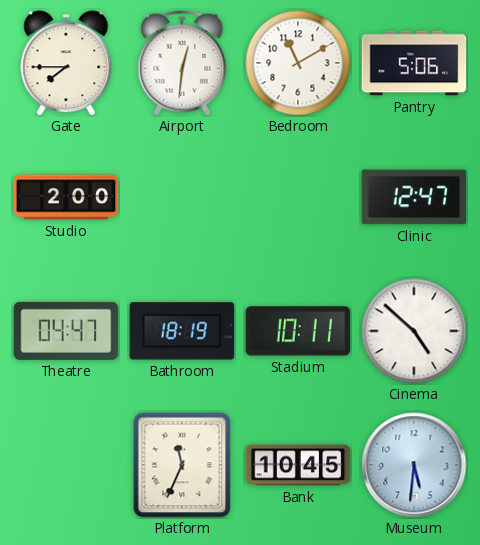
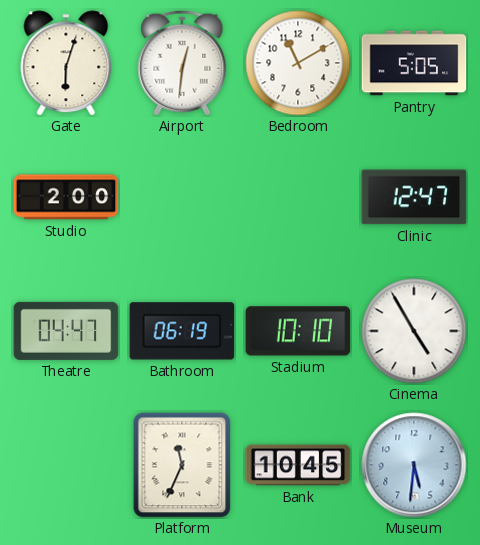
Gate: 7:45 -> 6:03 (66, 63)
Pantry: 5:06 -> 5:05 (414, 63)
Bathroom: 18:19 -> 06:19 (182, 331)
Stadium: 10:11 -> 10:10 (298, 331)
Cinema: 4:52 -> 4:55 (414, 331)
